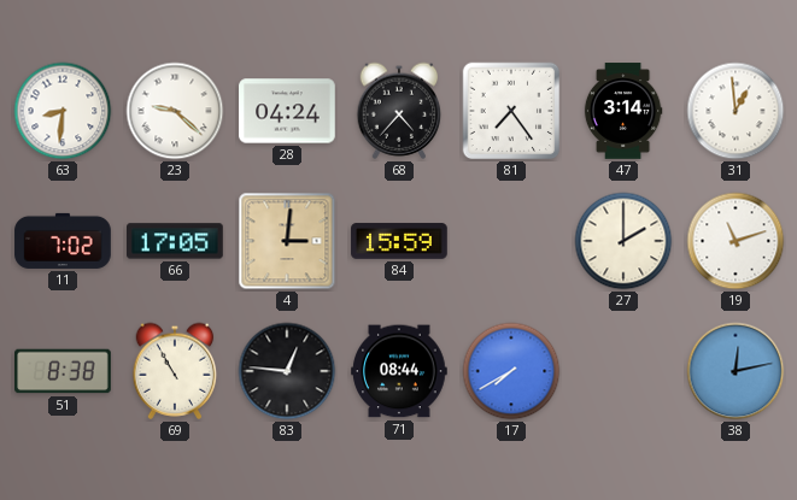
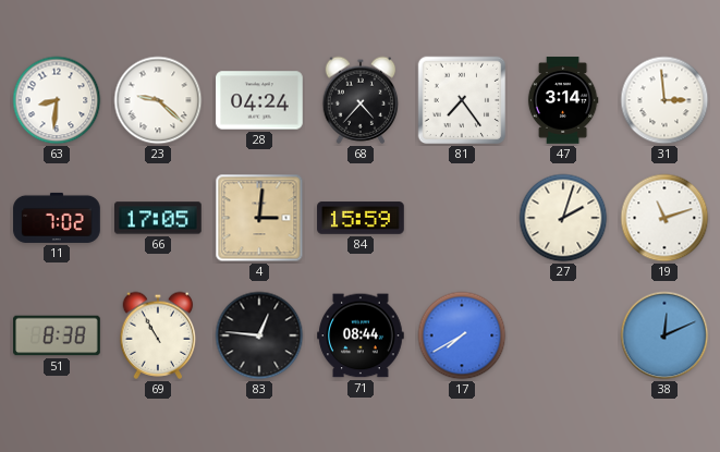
31: 12:59 -> 2:59 (664, 100)
27: 2:00 -> 2:03 (563, 218)
38: 12:13 -> 12:11 (664, 335)
